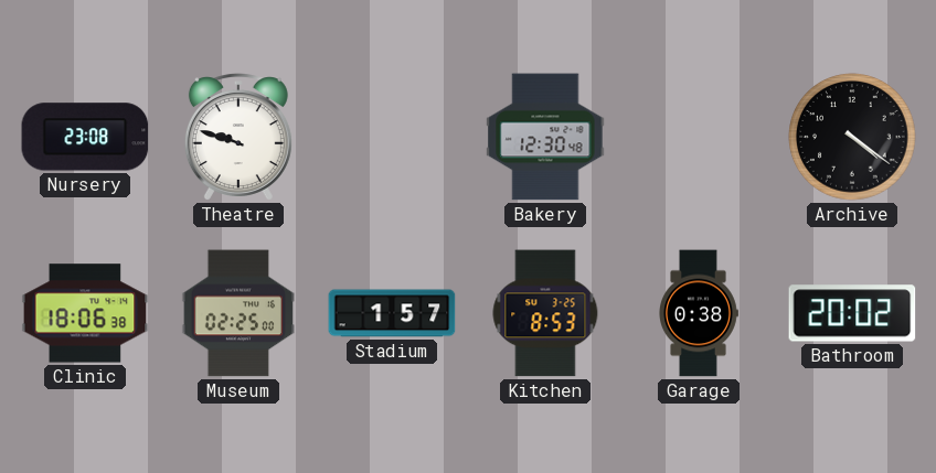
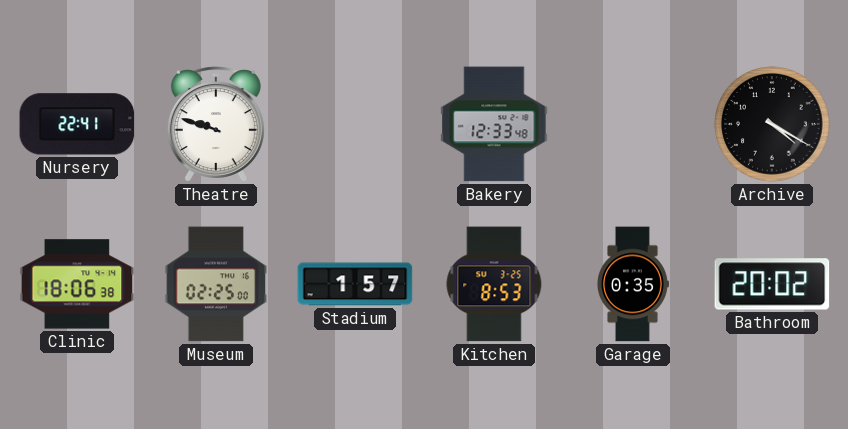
Nursery: 23:08 -> 22:41 (77, 124)
Bakery: 12:30 -> 12:33 (494, 124)
Archive: 4:21 -> 4:20 (772, 124)
Garage: 0:38 -> 0:35 (633, 284)
